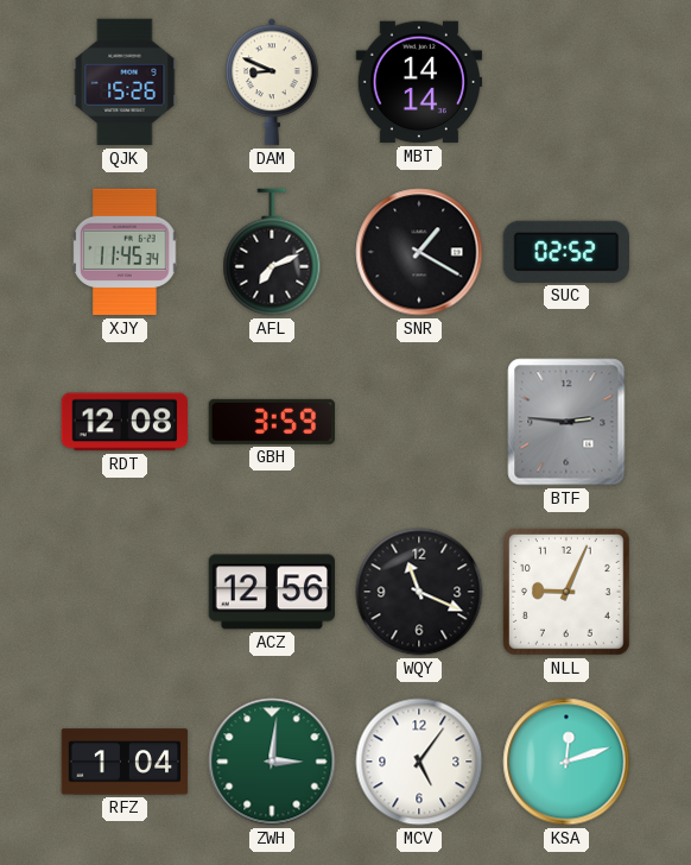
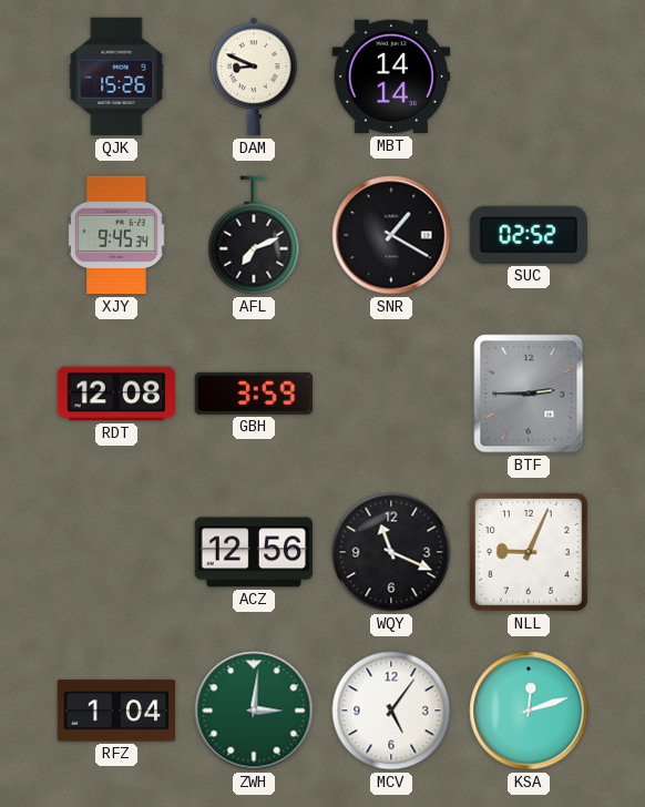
XJY: 11:45 -> 9:45 (116, 235)
BTF: 2:46 -> 2:45 (529, 394)
